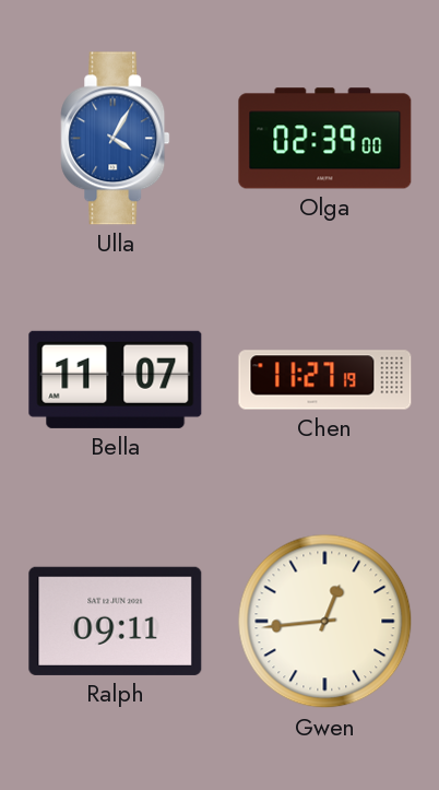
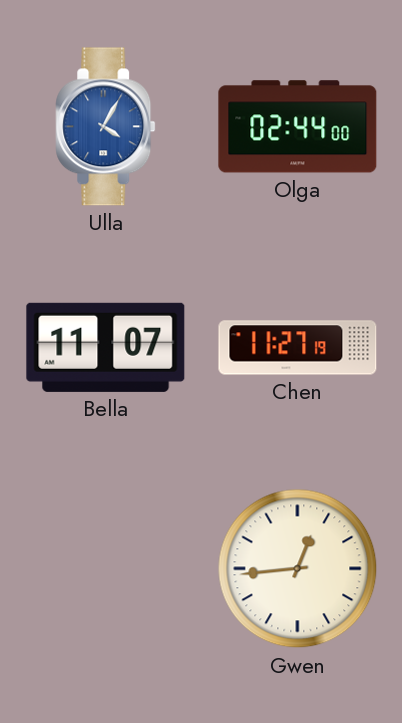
Olga: 02:39 -> 02:44 (298, 127)
Ralph: 09:11 -> none (116, 621)
